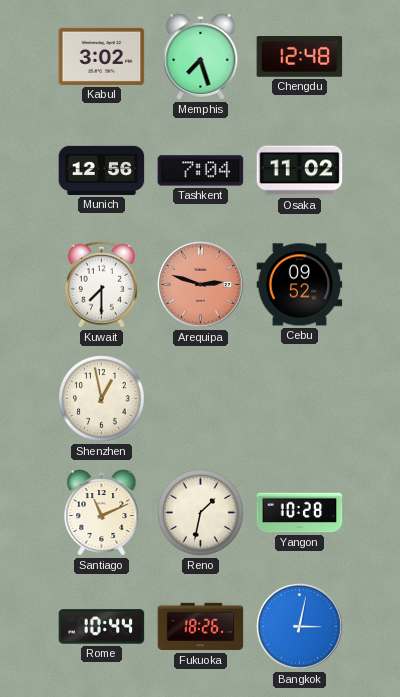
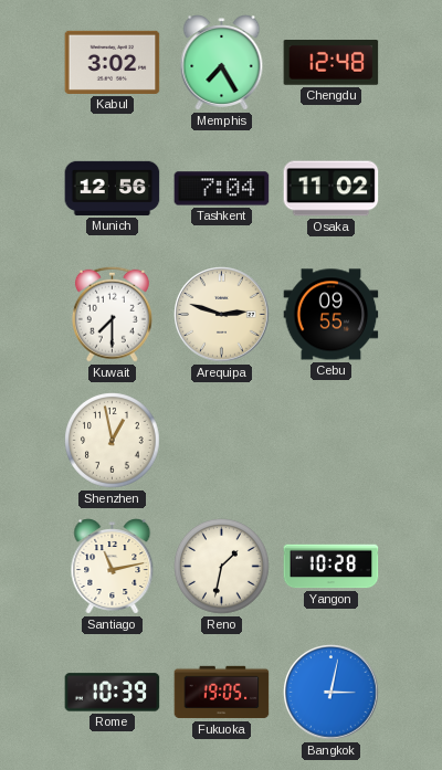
Memphis: 7:27 -> 7:25 (222, 63)
Arequipa dial: salmon -> cream (222, 315)
Cebu: 09:52 -> 09:55 (331, 315)
Santiago: 11:11 -> 11:13 (113, 567)
Rome: 10:44 -> 10:39 (113, 693)
Fukuoka: 18:26 -> 19:05 (222, 693)
